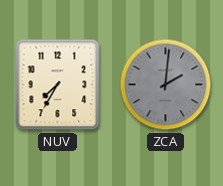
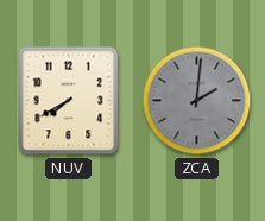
NUV: 7:35 -> 7:40 (69, 101)
